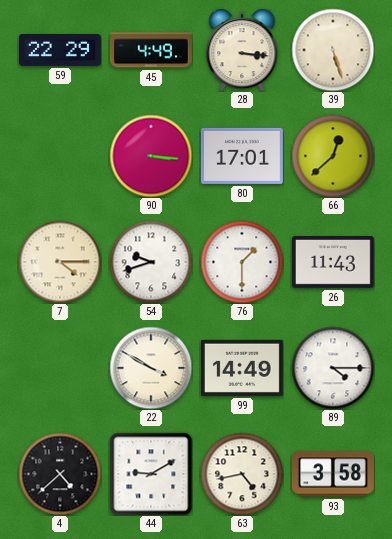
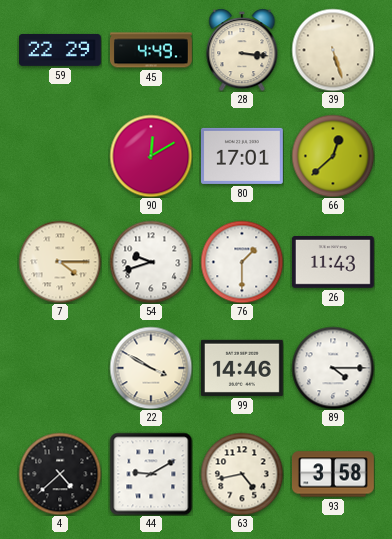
90: 3:16 -> 12:10 (151, 156)
99: 14:49 -> 14:46 (242, 368)
